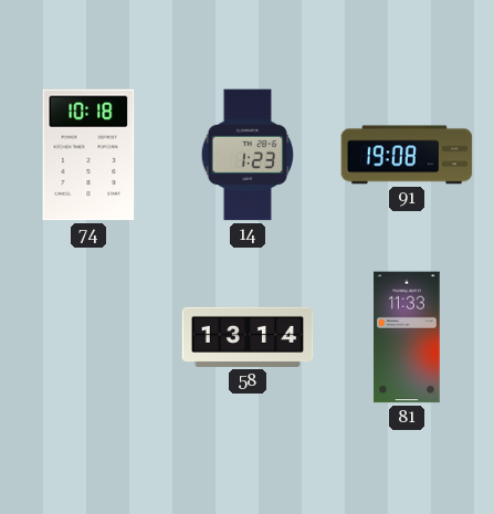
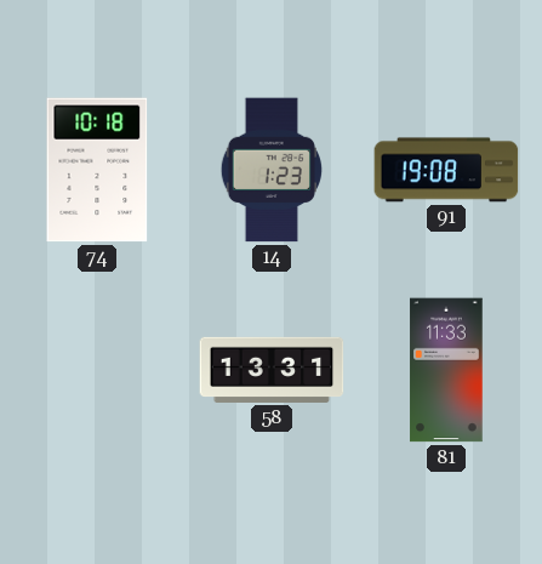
58: 13:14 -> 13:31 (272, 370)
